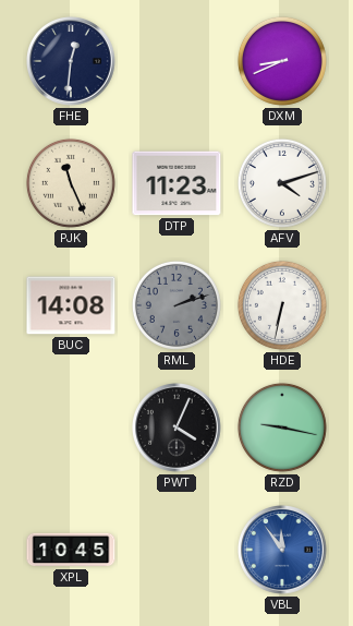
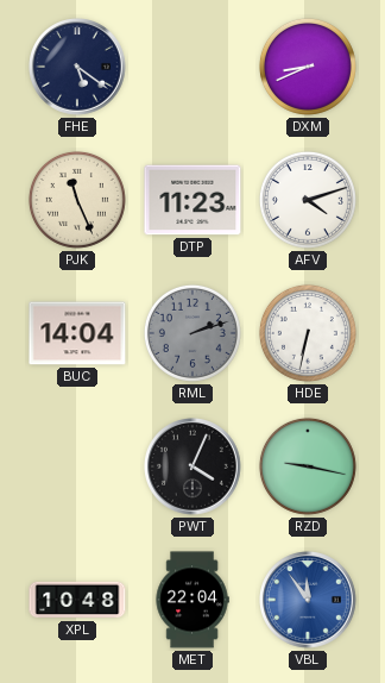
FHE: 12:31 -> 5:21 (78, 68)
BUC: 14:08 -> 14:04 (77, 333)
XPL: 10:45 -> 10:48 (77, 600)
MET: none -> 22:04 (192, 600)
